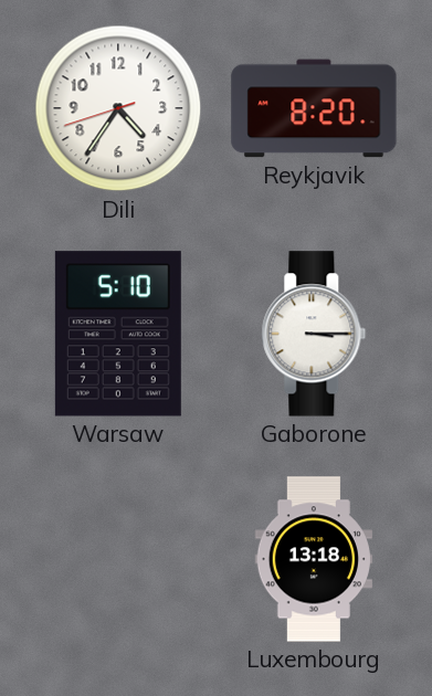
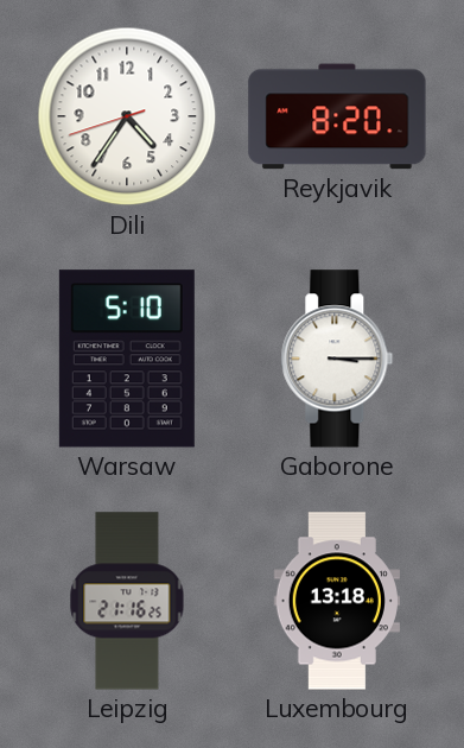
Leipzig: none -> 21:16 (127, 601)
